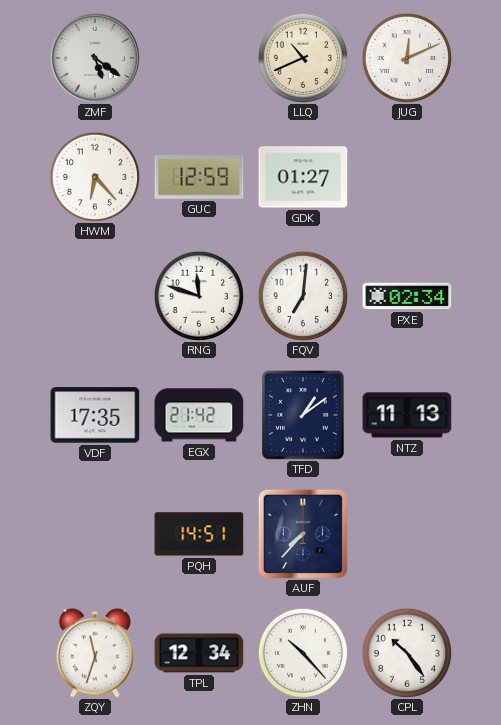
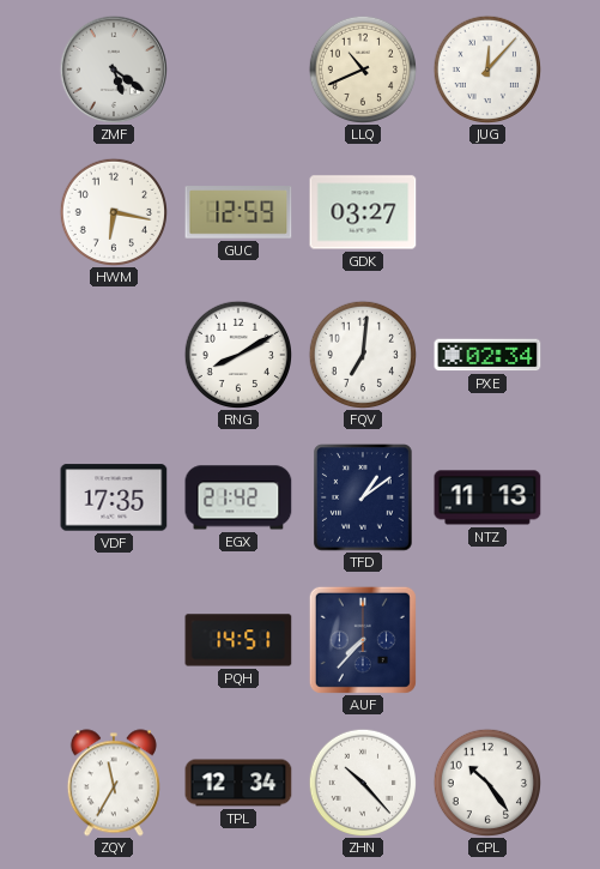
JUG: 12:11 -> 12:07 (486, 68)
HWM: 6:23 -> 6:17 (113, 211)
GDK: 01:27 -> 03:27 (363, 212)
RNG: 11:48 -> 8:10 (237, 354)
ZQY: 11:33 -> 11:35 (114, 783)
